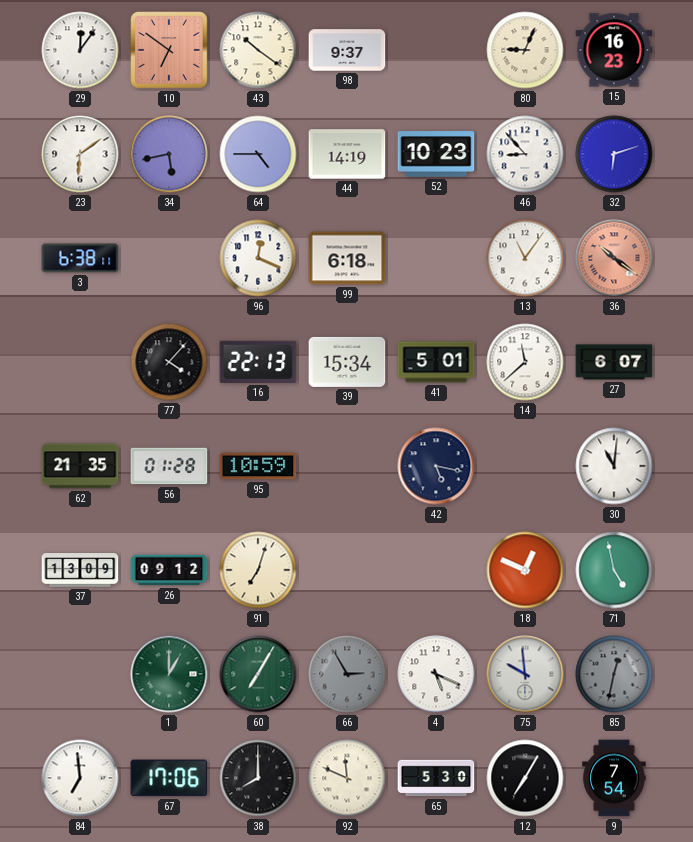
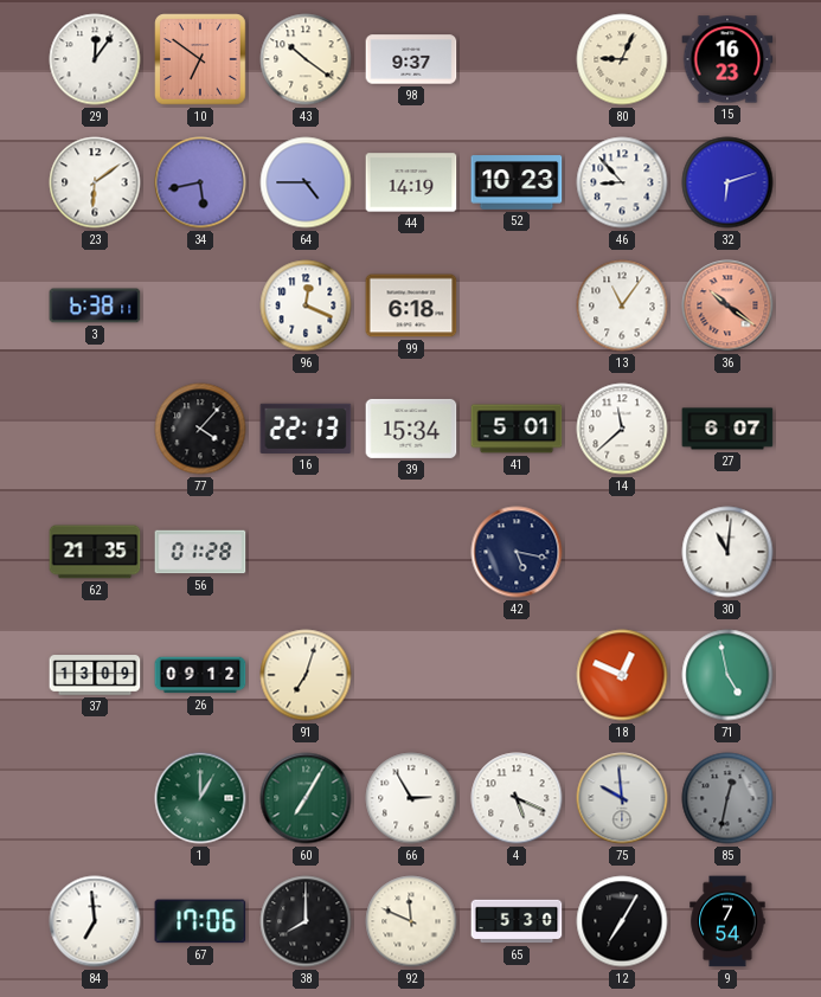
95: 10:59 -> none (258, 466)
66 dial: grey -> white (411, 798)
